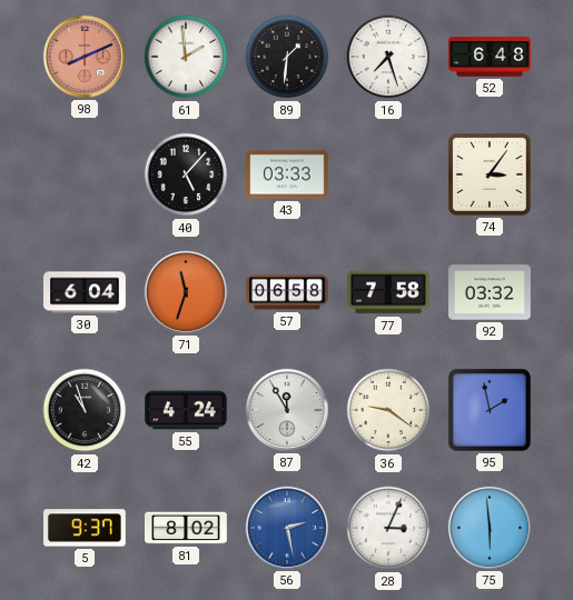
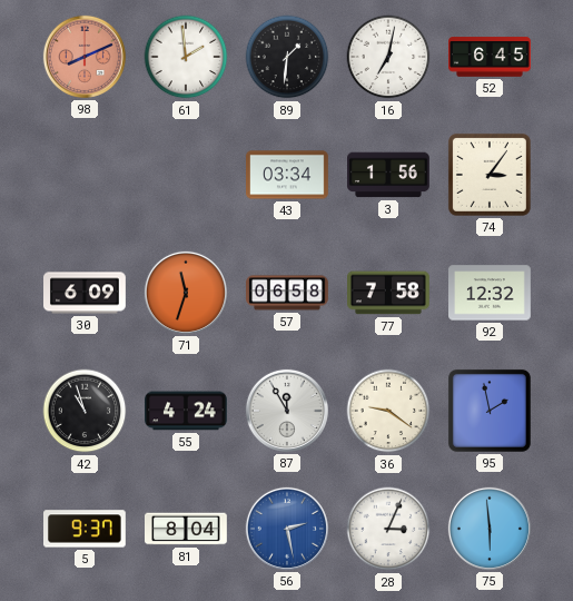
16: 7:27 -> 7:02 (388, 57)
52: 6:48 -> 6:45 (490, 57)
40: 5:07 -> none (186, 174)
43: 03:33 -> 03:34 (288, 175)
3: none -> 1:56 (389, 175)
30: 6:04 -> 6:09 (85, 293)
92: 03:32 -> 12:32 (491, 293)
81: 8:02 -> 8:04 (187, 529)
